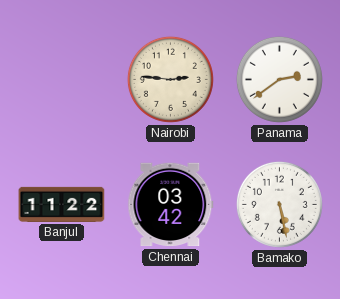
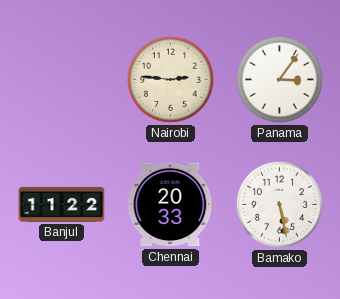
Panama: 2:39 -> 3:06 (279, 79)
Chennai: 03:42 -> 20:33 (171, 205)
